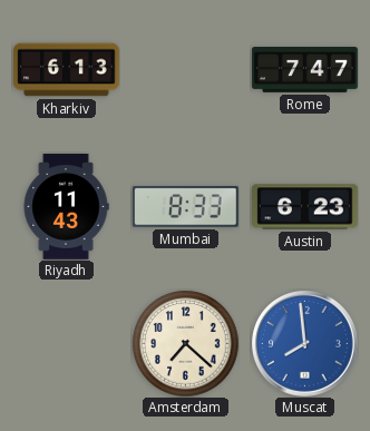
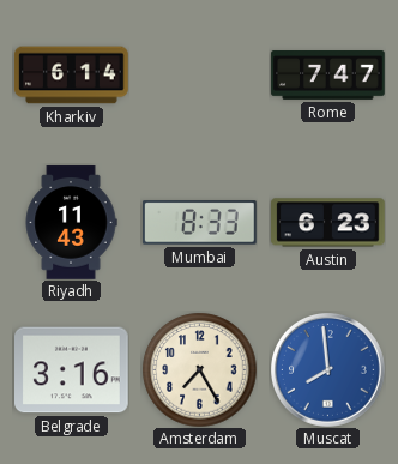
Kharkiv: 6:13 -> 6:14 (72, 76)
Belgrade: none -> 3:16 (72, 370)
Amsterdam: 7:22 -> 7:25 (199, 369)
